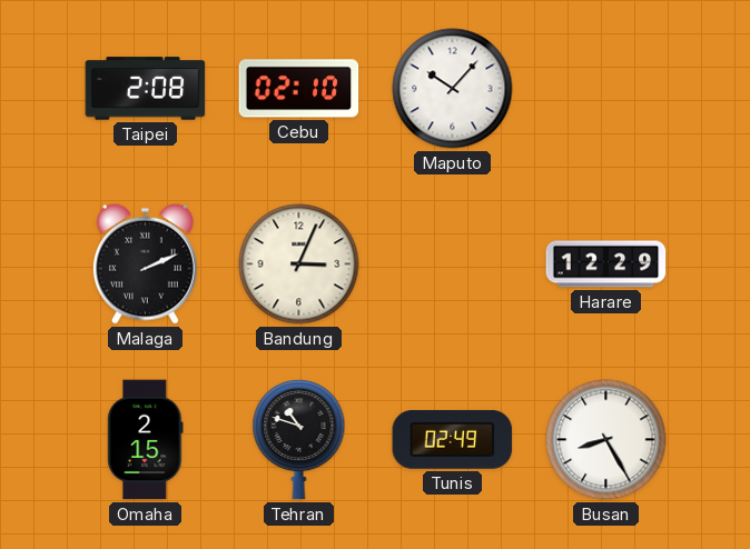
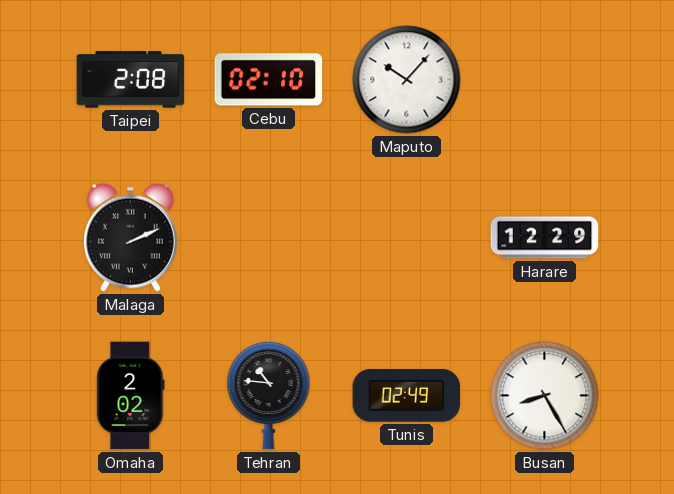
Bandung: 3:04 -> none (299, 264)
Omaha: 2:15 -> 2:02 (131, 396)
Tehran: 10:48 -> 10:46 (269, 395)
